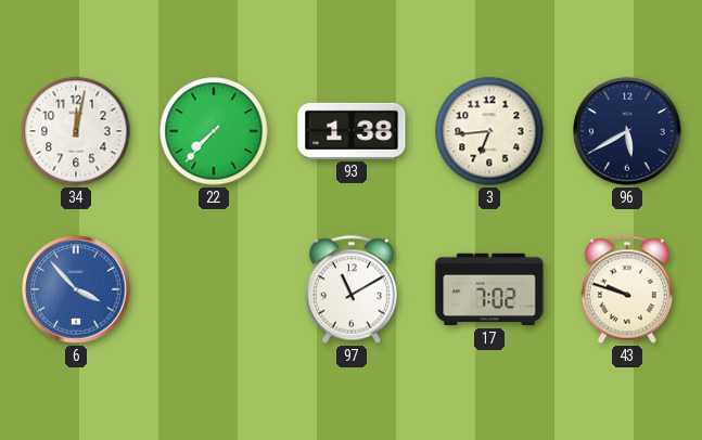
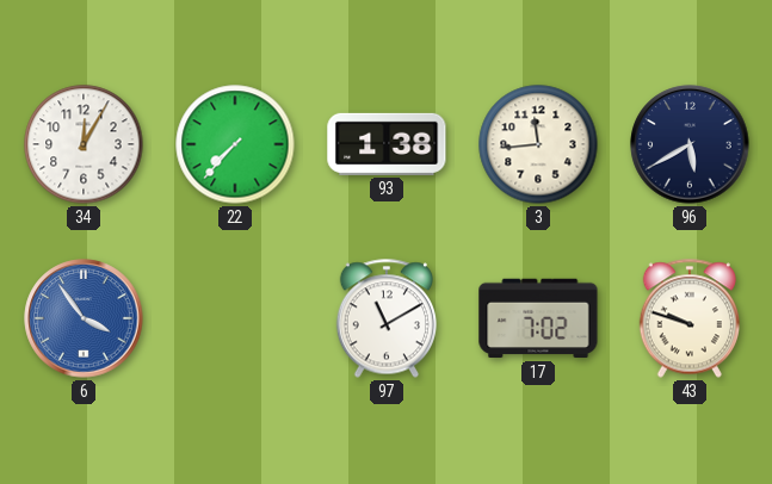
34: 12:02 -> 12:05 (84, 144)
3: 6:44 -> 11:44 (538, 144)
6: 3:53 -> 3:54 (84, 318)
